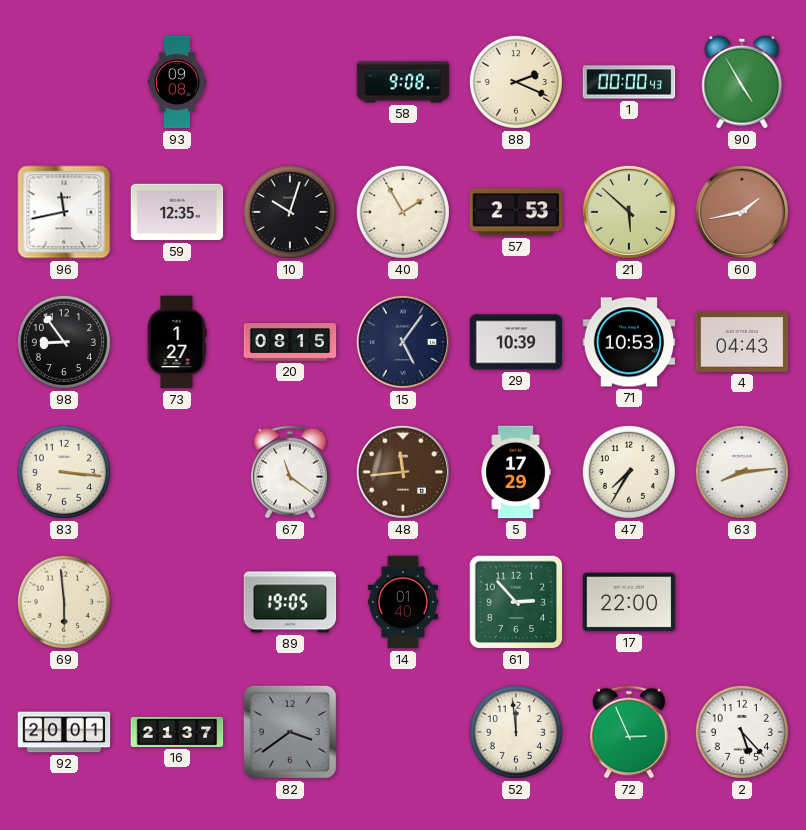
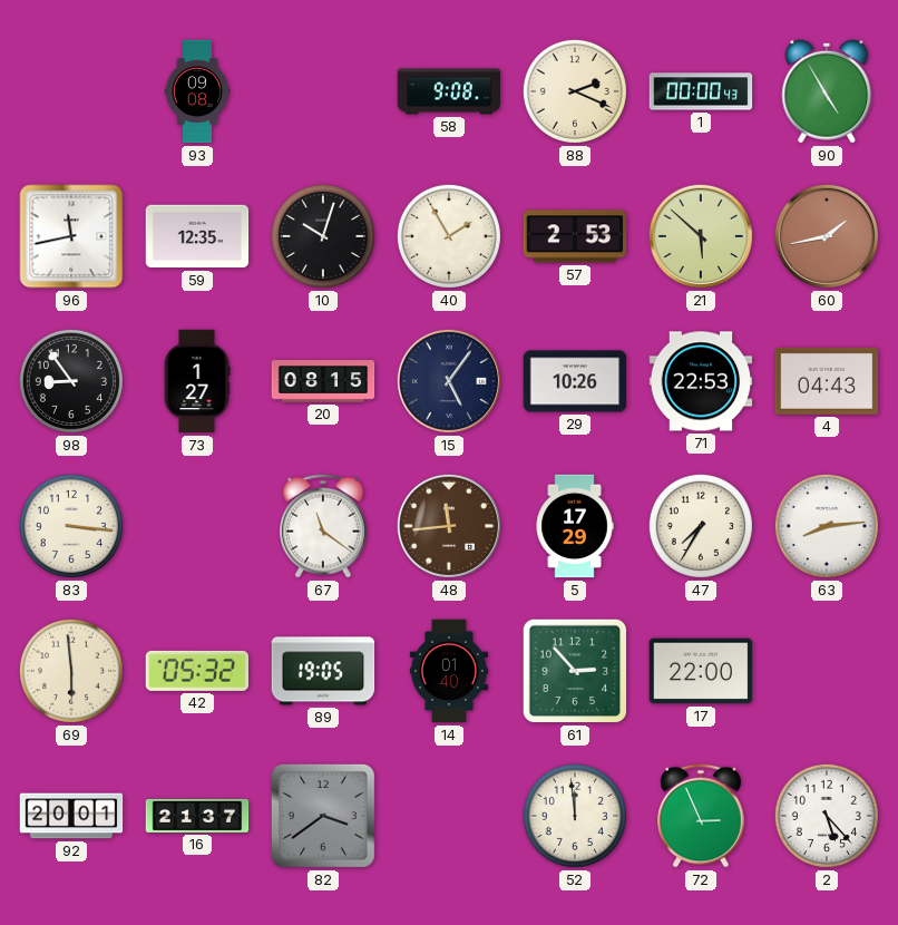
29: 10:39 -> 10:26 (575, 381)
71: 10:53 -> 22:53 (701, 381)
42: none -> 05:32 (197, 671)
